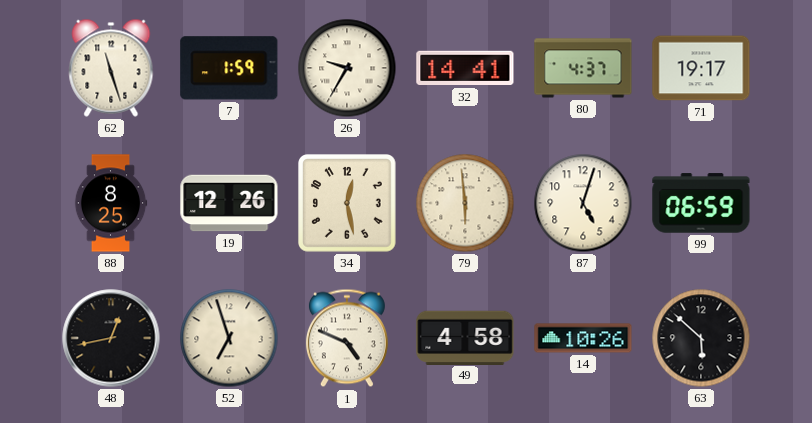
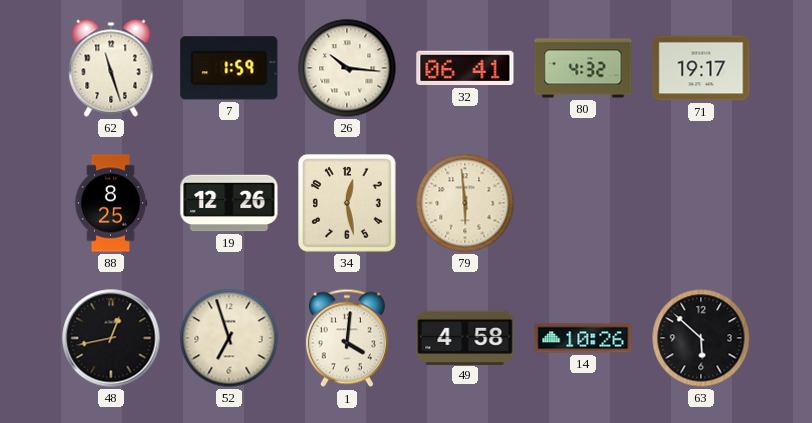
26: 9:35 -> 10:16 (347, 68)
32: 14:41 -> 06:41 (465, 68)
80: 4:37 -> 4:32 (583, 68)
87: 5:03 -> none (583, 203)
99: 06:59 -> none (701, 203)
1: 4:49 -> 4:01 (347, 338)
